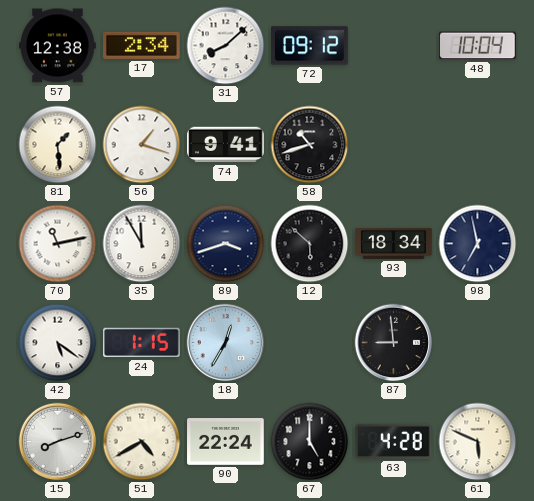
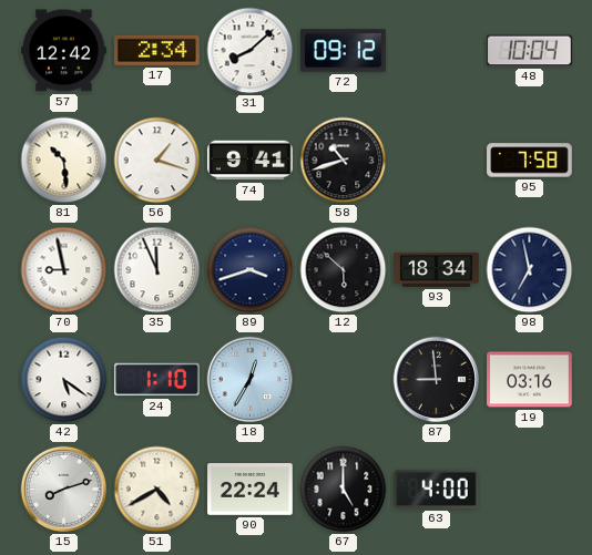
57: 12:38 -> 12:42 (64, 51)
81: 1:29 -> 10:29 (64, 161)
95: none -> 7:58 (530, 161)
70: 11:13 -> 8:58 (64, 270)
35: 11:55 -> 11:56 (157, 270)
24: 1:15 -> 1:10 (157, 380)
19: none -> 03:16 (530, 380)
63: 4:28 -> 4:00 (437, 489)
61: 5:49 -> none (478, 442)
